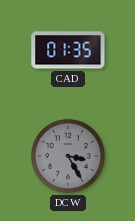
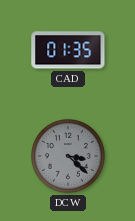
DCW: 3:25 -> 3:22 (68, 156)
